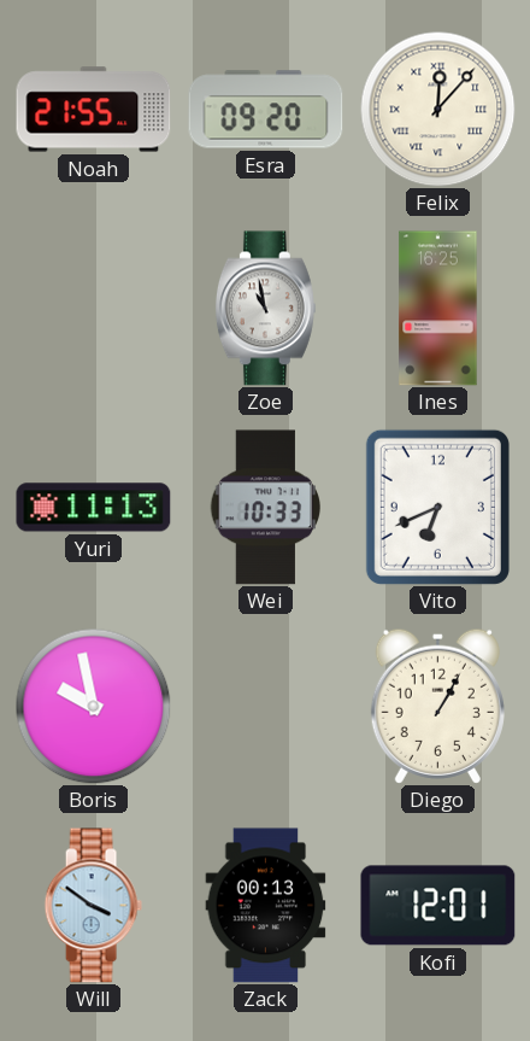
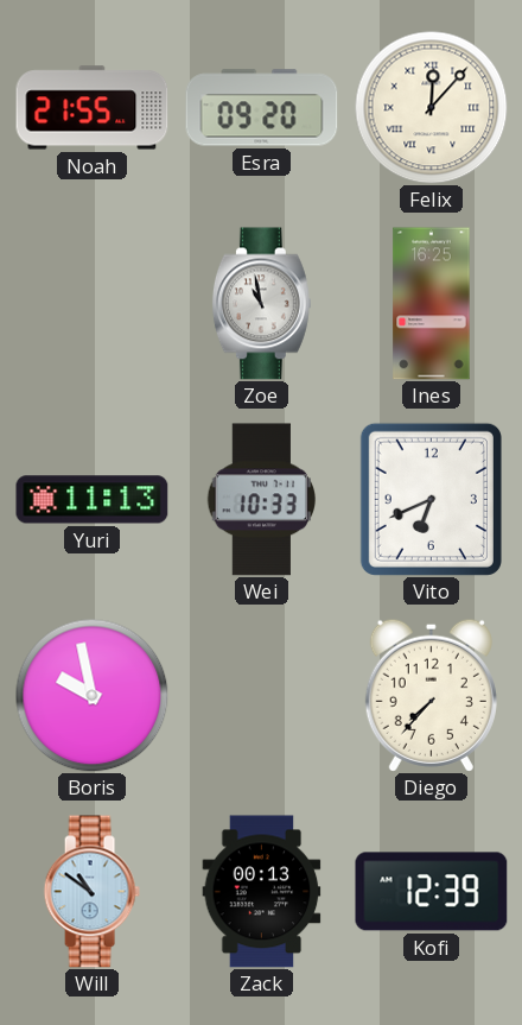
Diego: 1:05 -> 7:37 (431, 695)
Will: 3:51 -> 10:51 (91, 892)
Kofi: 12:01 -> 12:39 (432, 892)
